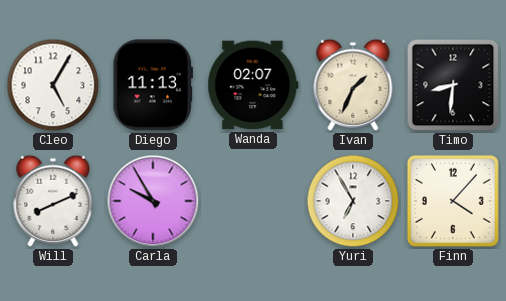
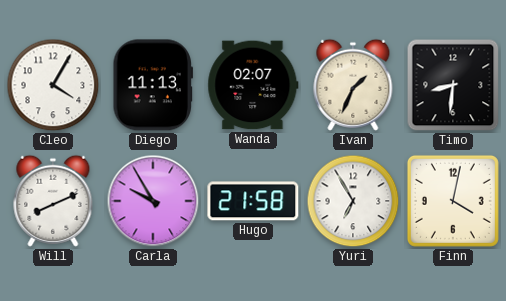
Cleo: 5:05 -> 4:05 (53, 85)
Hugo: none -> 21:58 (253, 201)
Finn: 4:07 -> 4:02 (453, 201)
